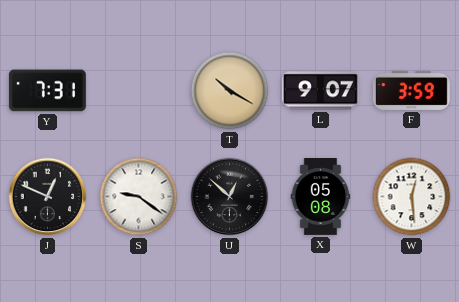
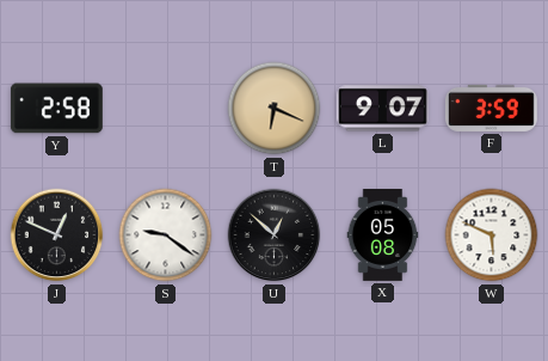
Y: 7:31 -> 2:58 (56, 109)
T: 10:20 -> 6:19 (275, 109)
W: 12:29 -> 5:49 (492, 235)
